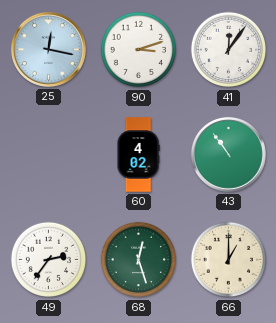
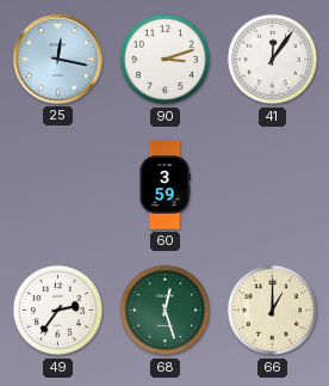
60: 4:02 -> 3:59 (164, 185)
43: 10:54 -> none (228, 154)
